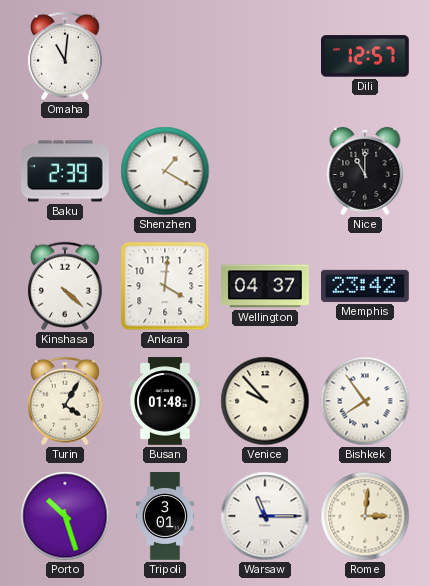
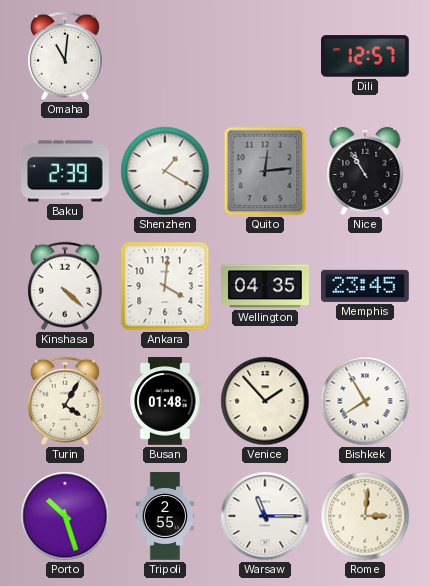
Quito: none -> 12:14 (265, 171)
Nice: 11:00 -> 10:55 (365, 171)
Wellington: 04:37 -> 04:35 (265, 286)
Memphis: 23:42 -> 23:45 (366, 286)
Venice: 9:53 -> 1:53 (265, 401)
Bishkek: 7:54 -> 7:55 (365, 401)
Tripoli: 3:01 -> 2:55 (165, 516)
